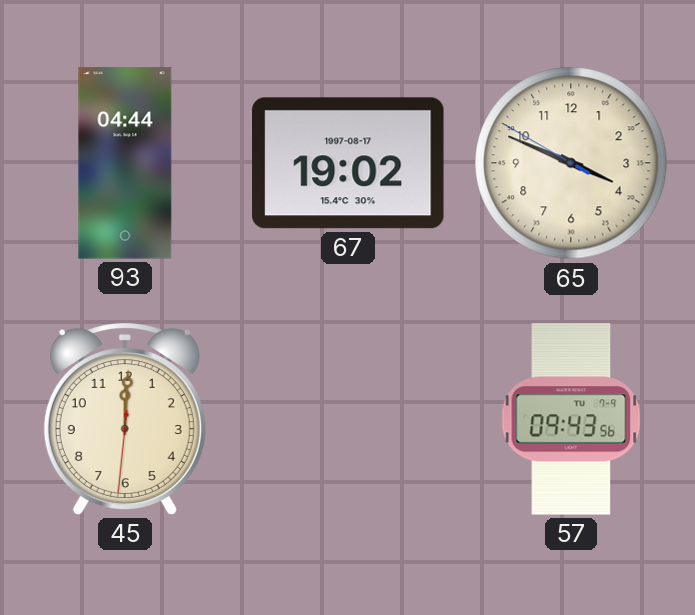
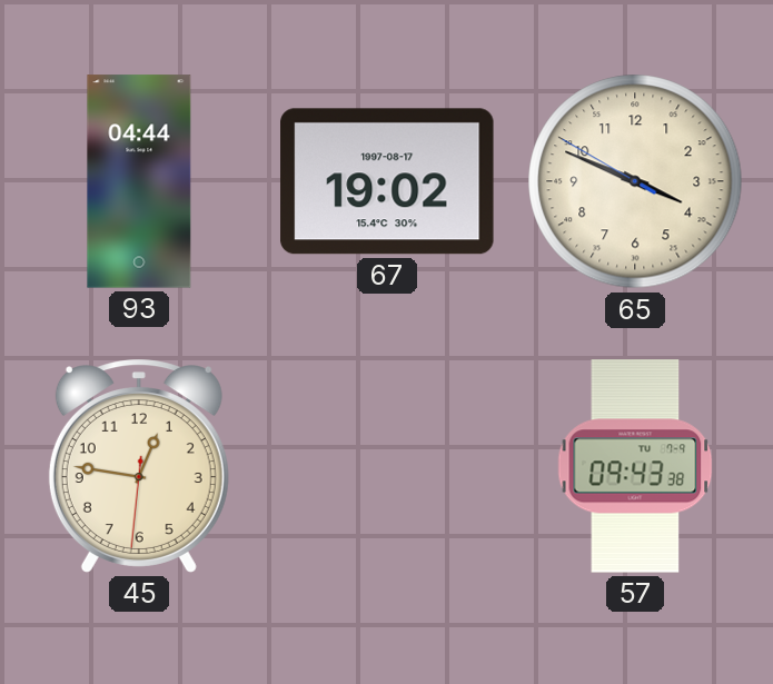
45: 12:00 -> 12:46 (139, 466)
57: 09:43:56 -> 09:43:38 (635, 466)
